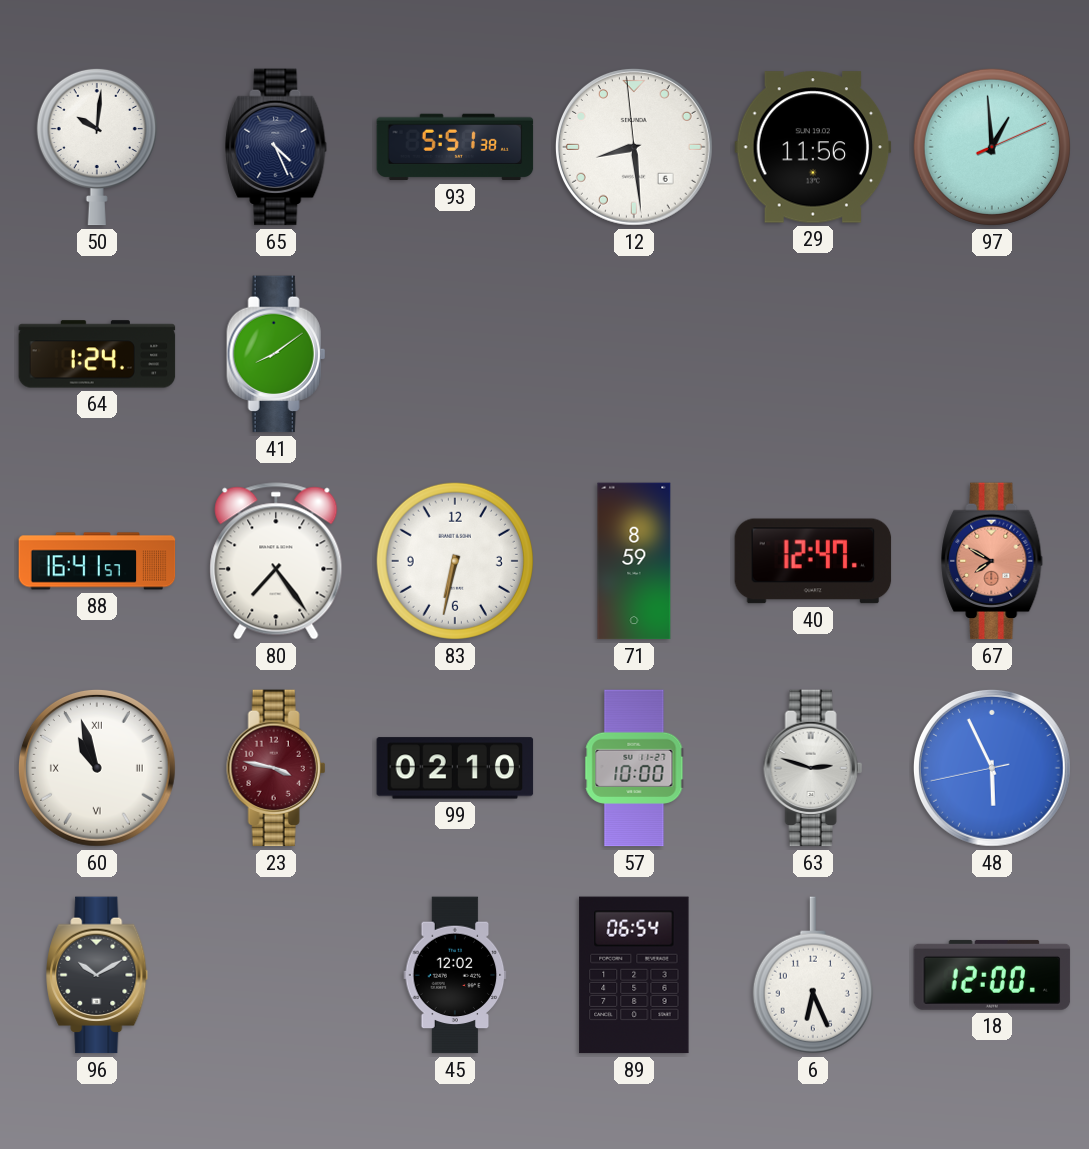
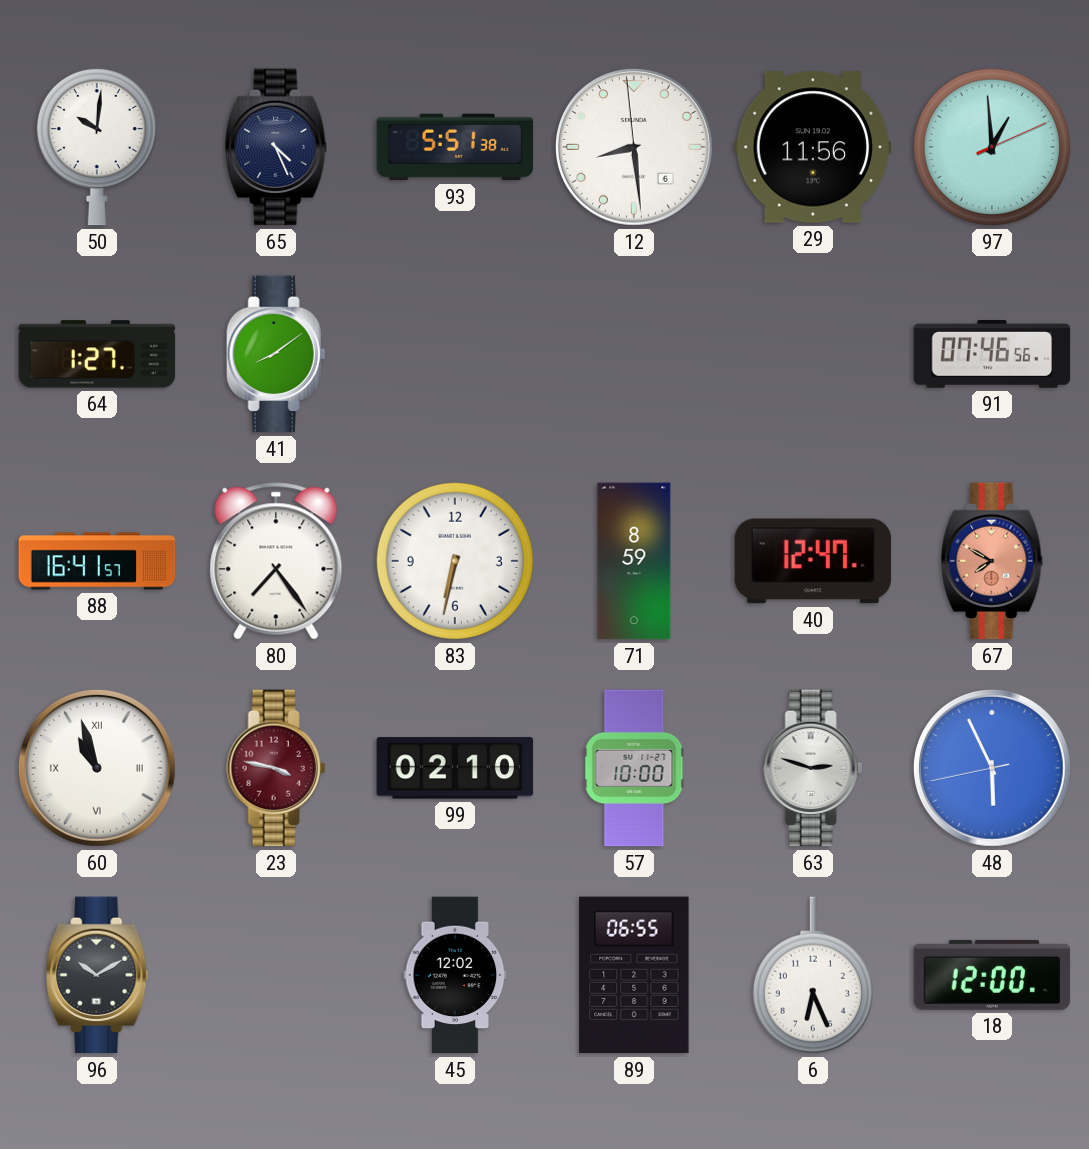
64: 1:24 -> 1:27 (97, 354)
91: none -> 07:46 (992, 355)
89: 06:54 -> 06:55 (634, 975)
